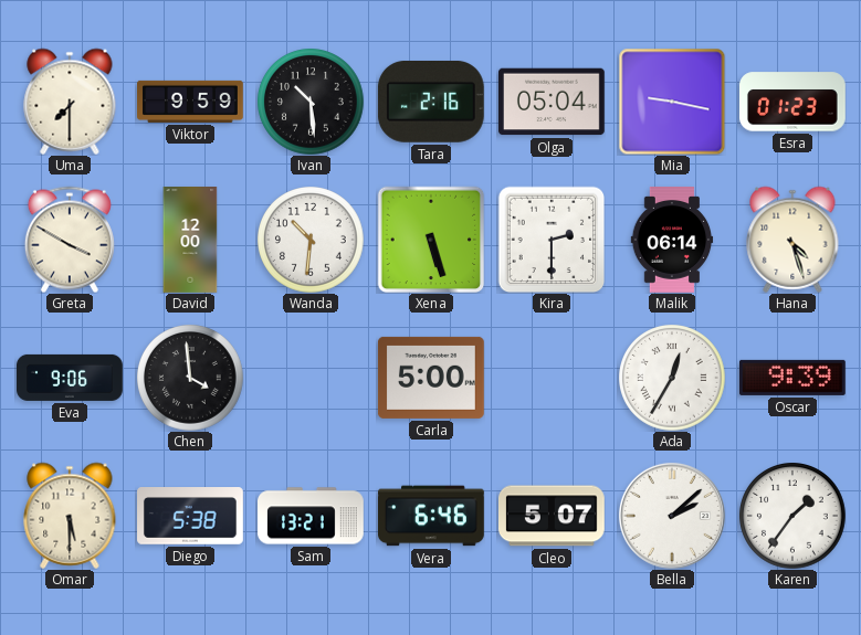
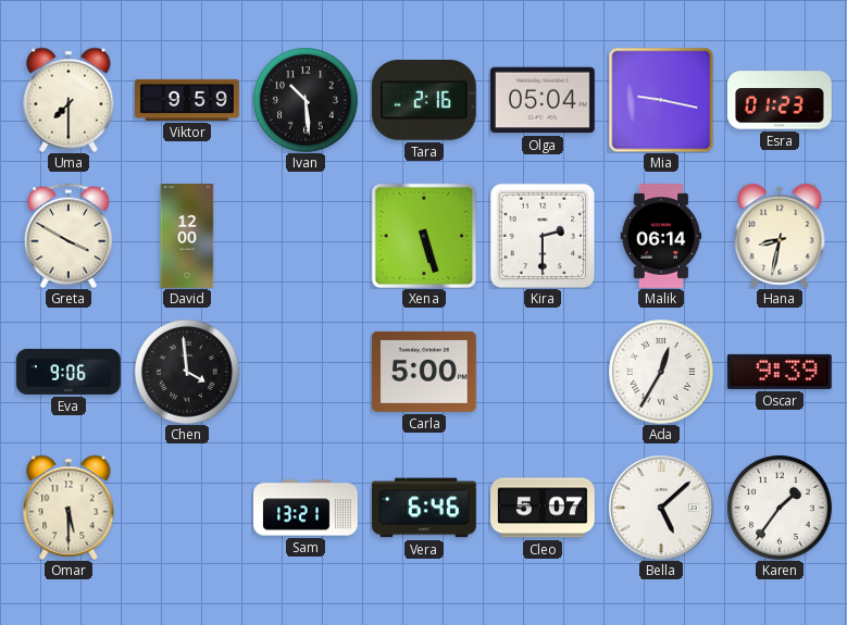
Wanda: 10:31 -> none (311, 240)
Hana: 4:27 -> 8:32 (780, 236)
Diego: 5:38 -> none (191, 516)
Bella: 2:08 -> 5:08 (661, 508)
